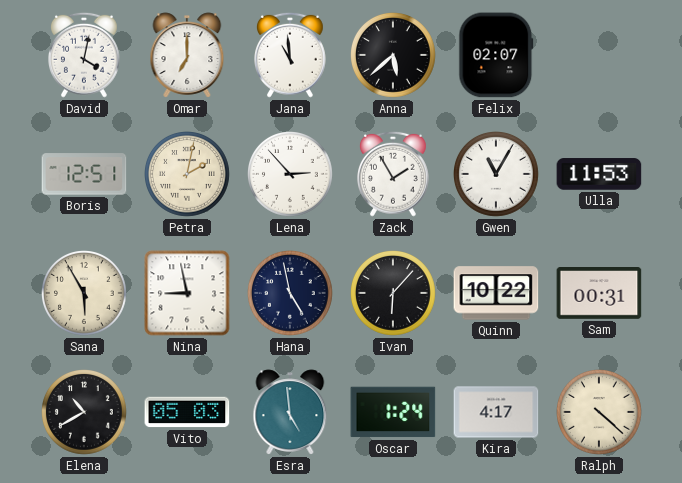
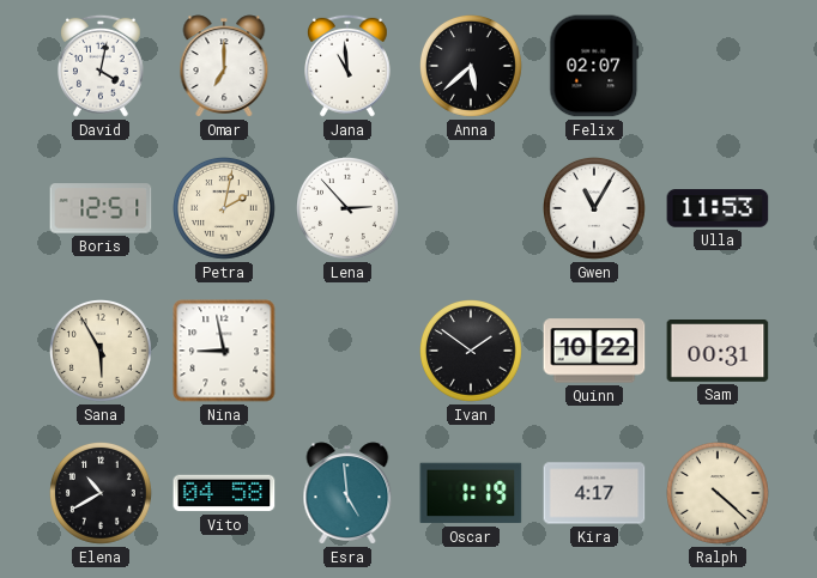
Zack: 1:55 -> none (394, 174)
Hana: 4:58 -> none (291, 294)
Ivan: 6:07 -> 1:51 (472, 352)
Vito: 05:03 -> 04:58 (224, 493)
Oscar: 1:24 -> 1:19 (471, 493)
